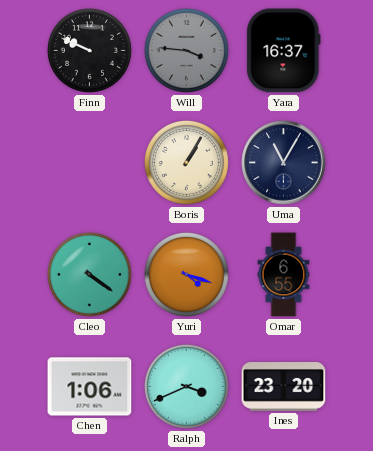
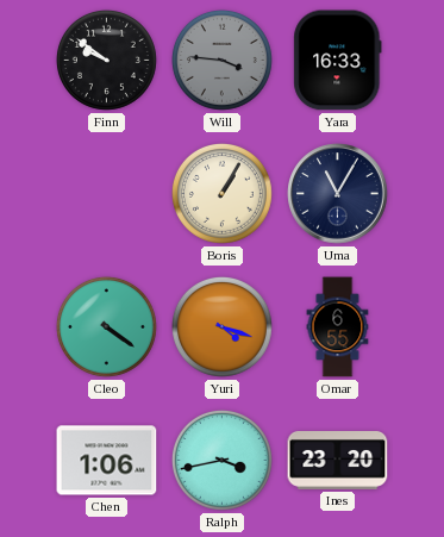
Finn: 9:49 -> 9:51 (106, 60)
Yara: 16:37 -> 16:33 (338, 61)
Ralph: 3:41 -> 3:43 (221, 460)
